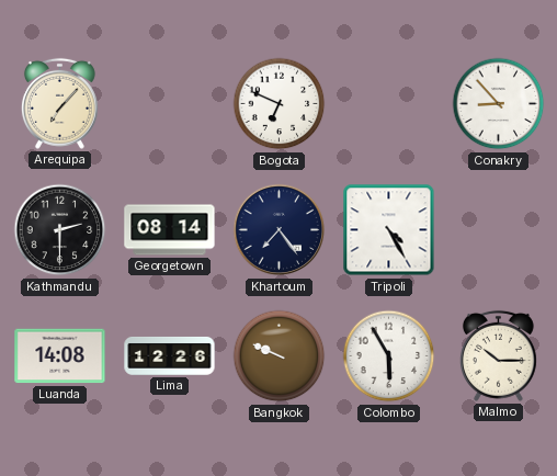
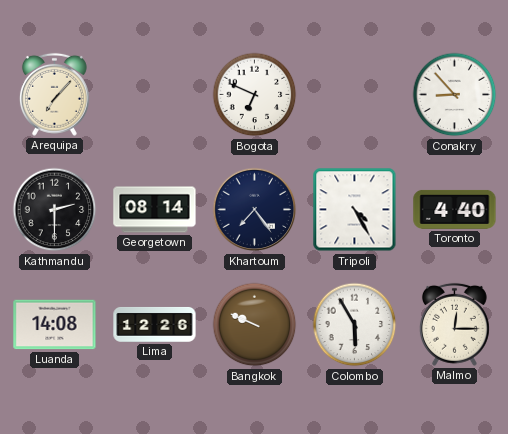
Toronto: none -> 4:40 (455, 209)
Malmo: 10:15 -> 12:15 (454, 324)
